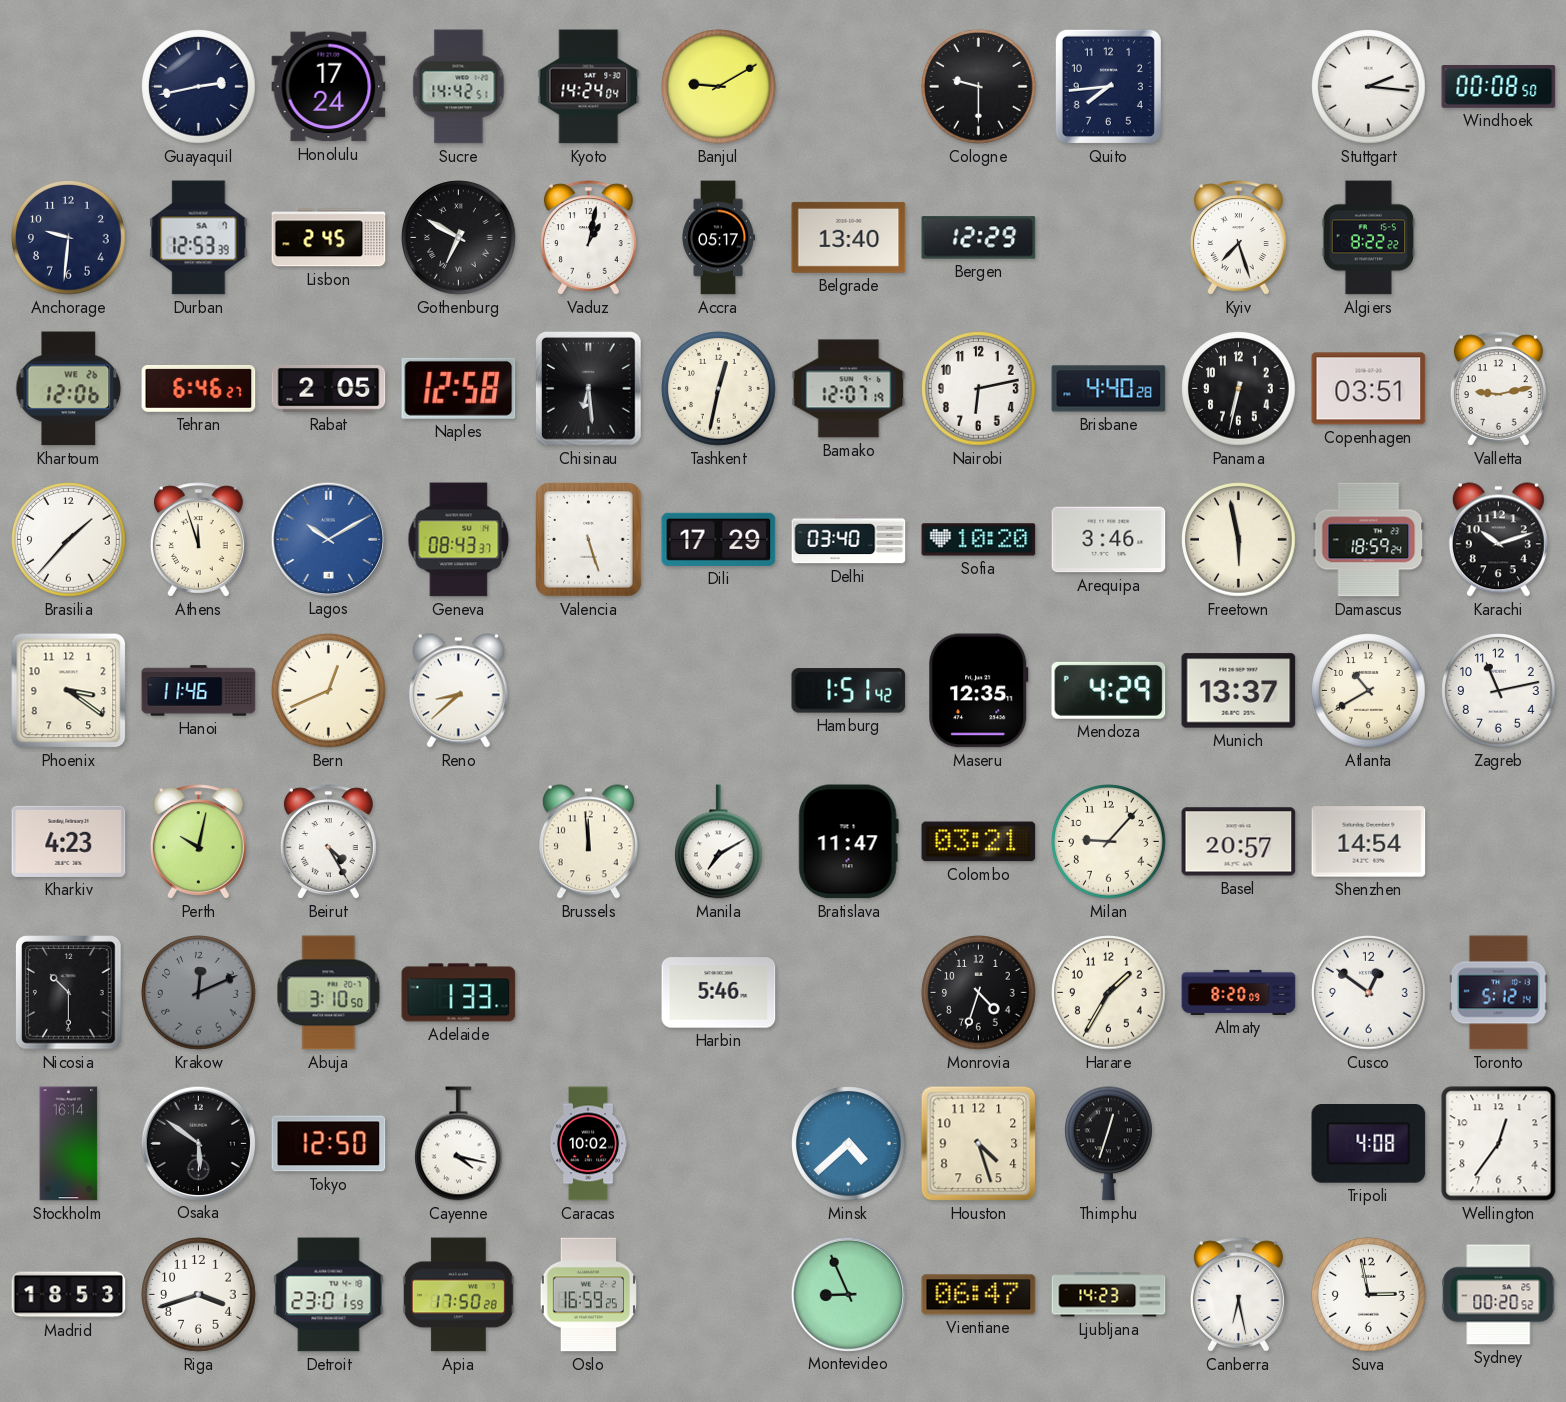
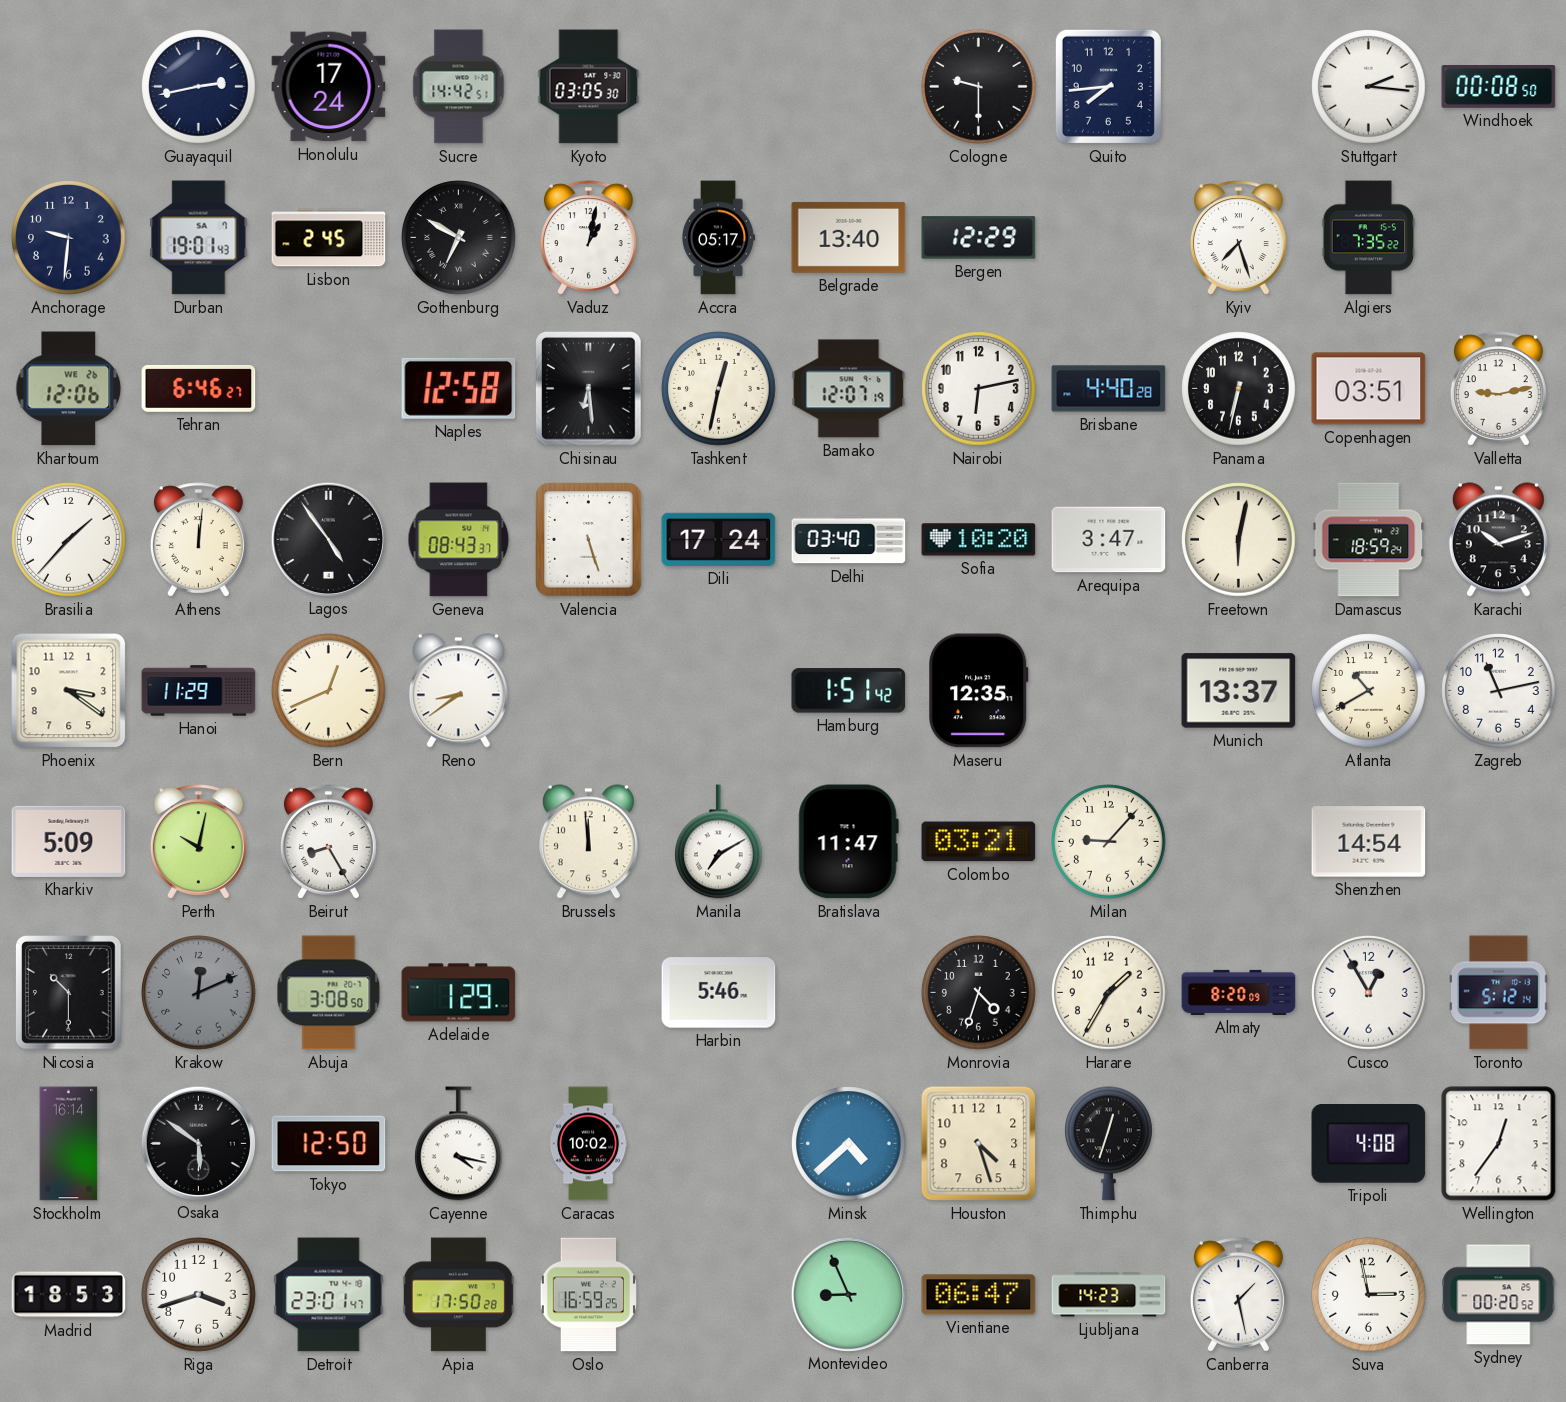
Kyoto: 14:24 -> 03:05 (589, 87)
Banjul: 9:10 -> none (719, 87)
Durban: 12:53 -> 19:01 (199, 238)
Algiers: 8:22 -> 7:35 (1369, 238)
Rabat: 2:05 -> none (329, 389)
Athens: 11:57 -> 12:01 (198, 540)
Lagos: 10:10 -> 4:54 (328, 539)
Lagos dial: blue -> black (328, 539)
Dili: 17:29 -> 17:24 (719, 539)
Arequipa: 3:46 -> 3:47 (1109, 540)
Freetown: 5:58 -> 6:02 (1239, 540)
Hanoi: 11:46 -> 11:29 (199, 691)
Reno: 8:38 -> 8:39 (458, 691)
Mendoza: 4:29 -> none (1109, 690)
Kharkiv: 4:23 -> 5:09 (69, 841)
Beirut: 4:25 -> 8:25 (328, 842)
Basel: 20:57 -> none (1239, 842)
Abuja: 3:10 -> 3:08 (329, 993)
Adelaide: 1:33 -> 1:29 (459, 993)
Cusco: 12:51 -> 12:55 (1369, 993)
Detroit: 23:01:59 -> 23:01:47 (329, 1295)
Canberra: 6:28 -> 1:28 (1238, 1295)
